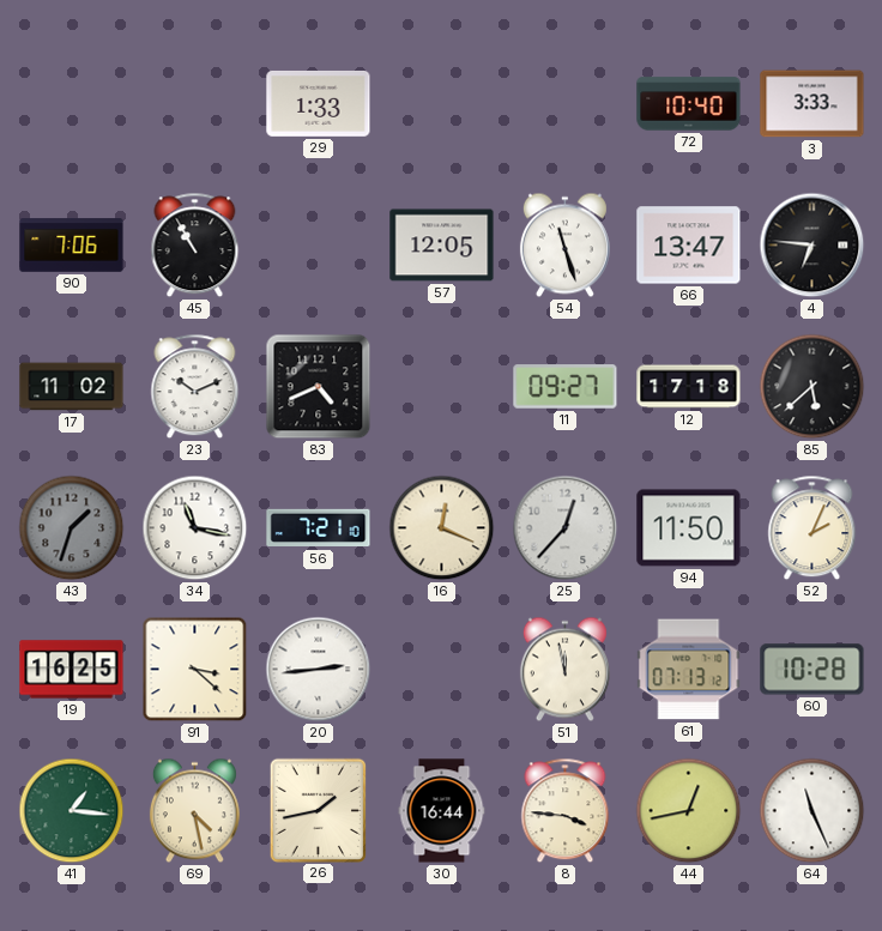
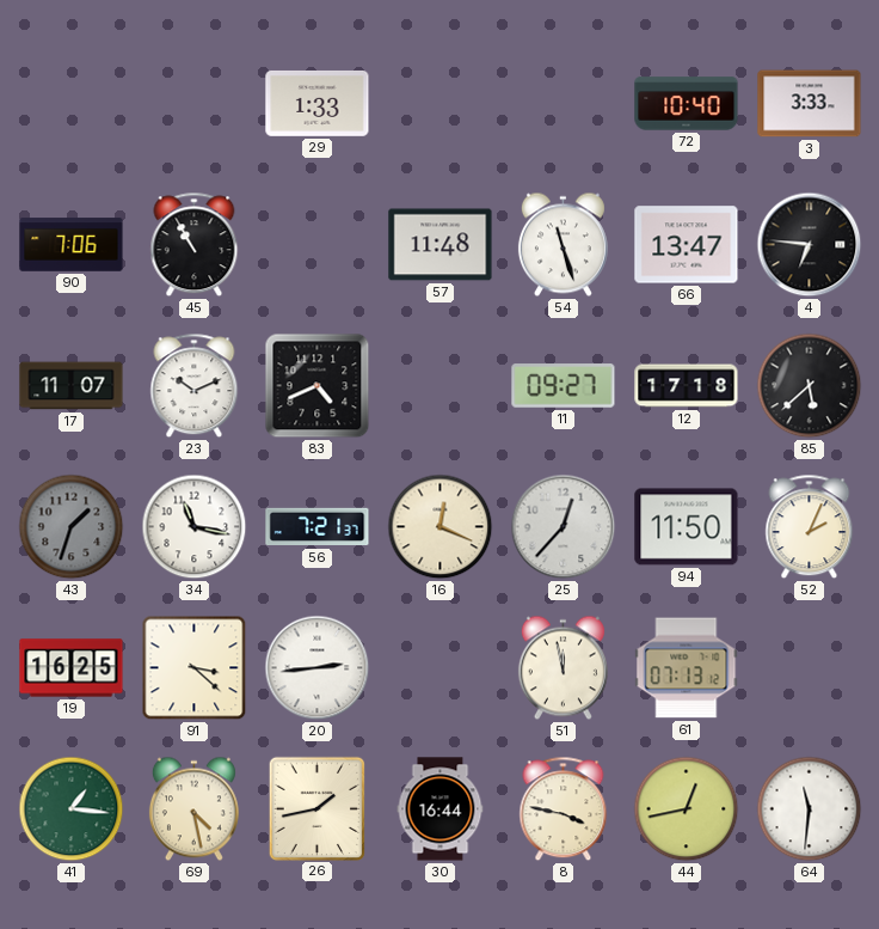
57: 12:05 -> 11:48 (441, 245)
17: 11:02 -> 11:07 (72, 386)
56: 7:21:10 -> 7:21:37 (318, 527)
60: 10:28 -> none (812, 670)
8: 3:46 -> 3:47 (564, 809)
64: 11:26 -> 11:31 (810, 809)
